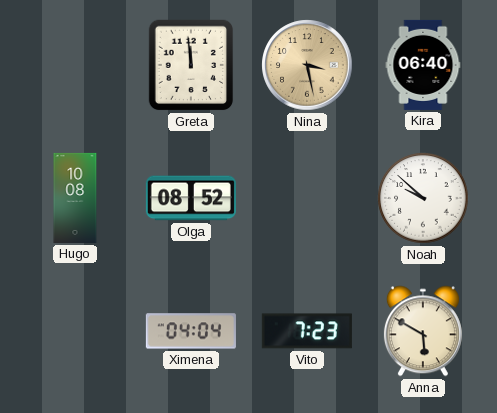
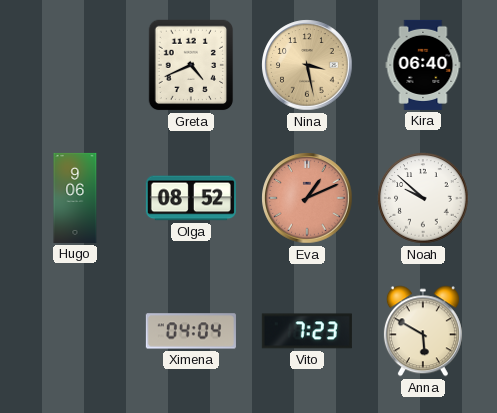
Greta: 11:59 -> 4:41 (191, 65)
Hugo: 10:08 -> 9:06 (75, 198)
Eva: none -> 1:11 (307, 198)
